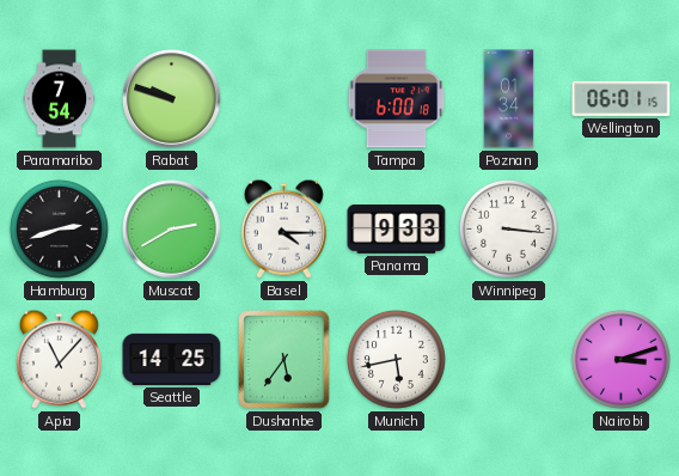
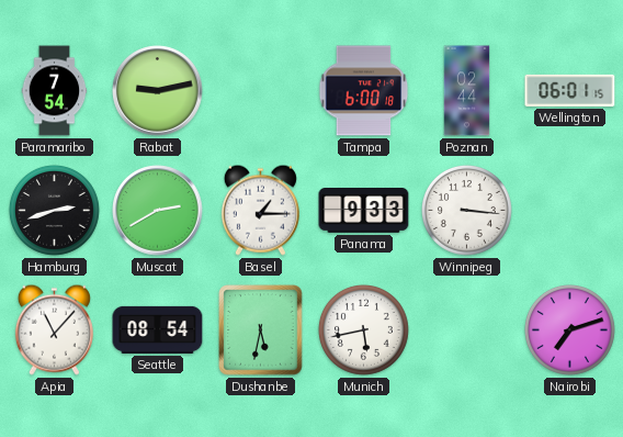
Rabat: 9:48 -> 9:13 (158, 91)
Poznan: 01:34 -> 02:44 (467, 91)
Basel: 4:15 -> 1:15 (260, 210)
Seattle: 14:25 -> 08:54 (158, 329)
Dushanbe: 5:36 -> 5:32 (261, 330)
Nairobi: 3:12 -> 7:12 (569, 329)
